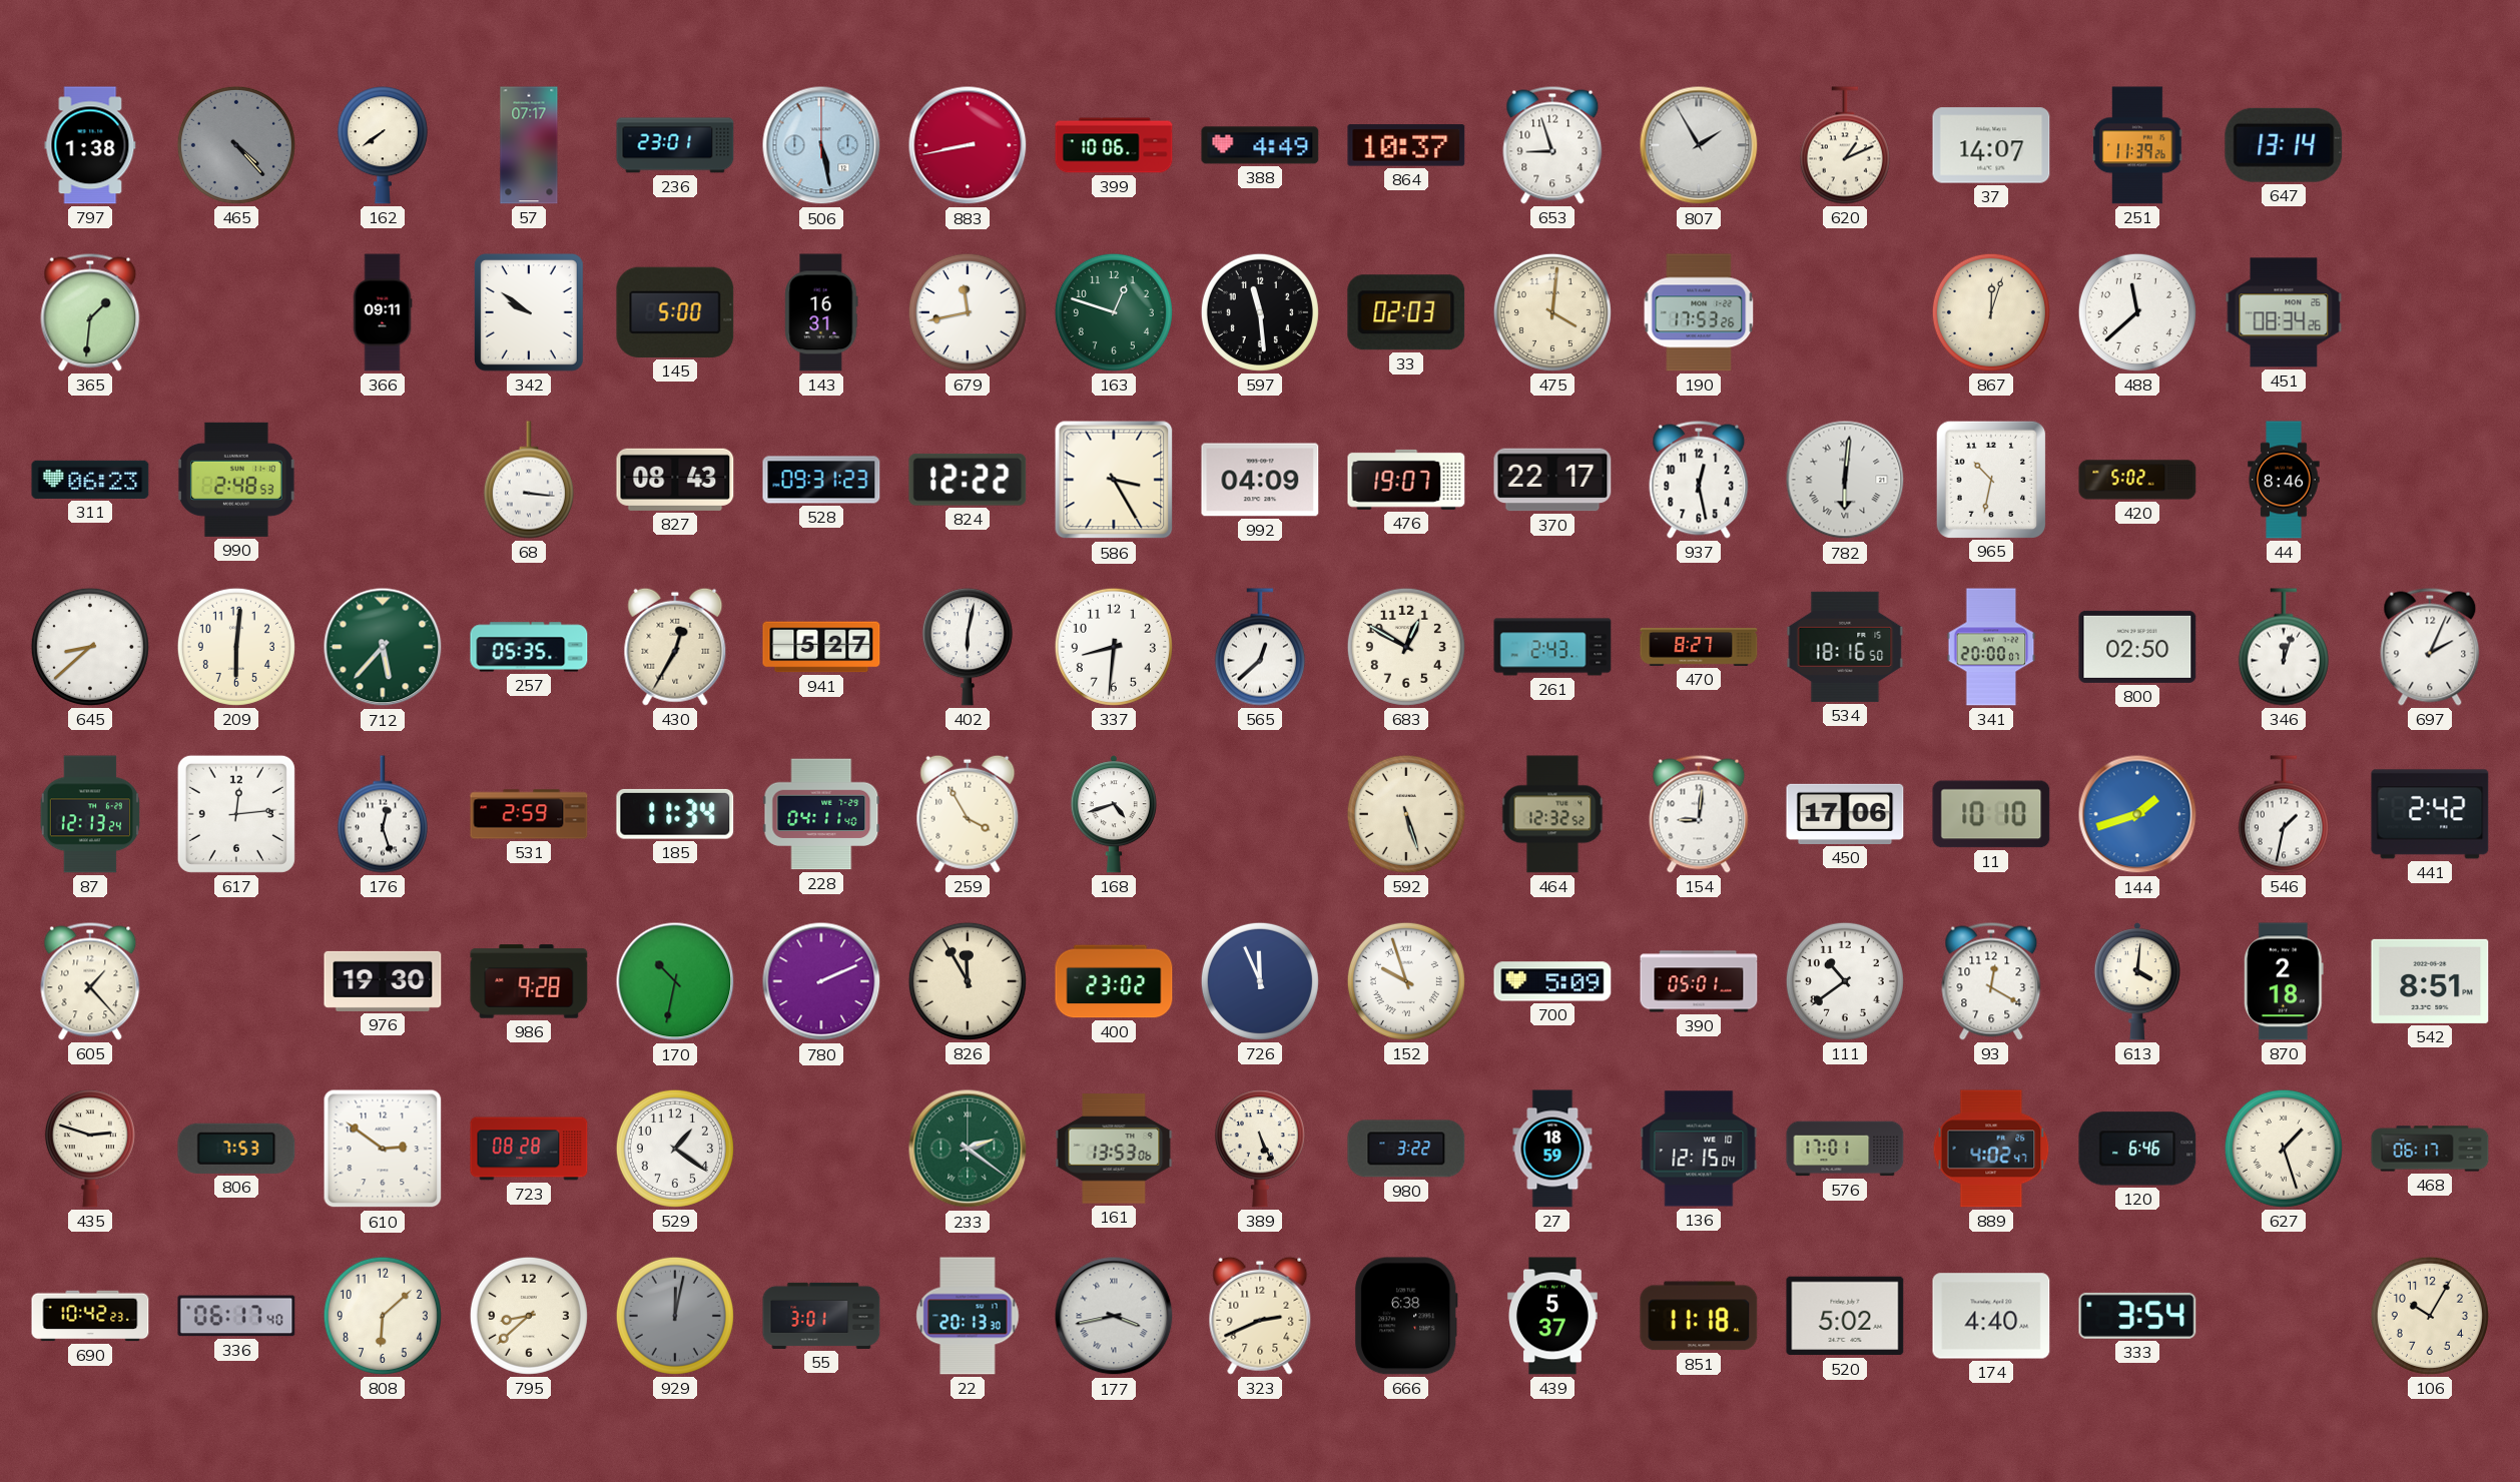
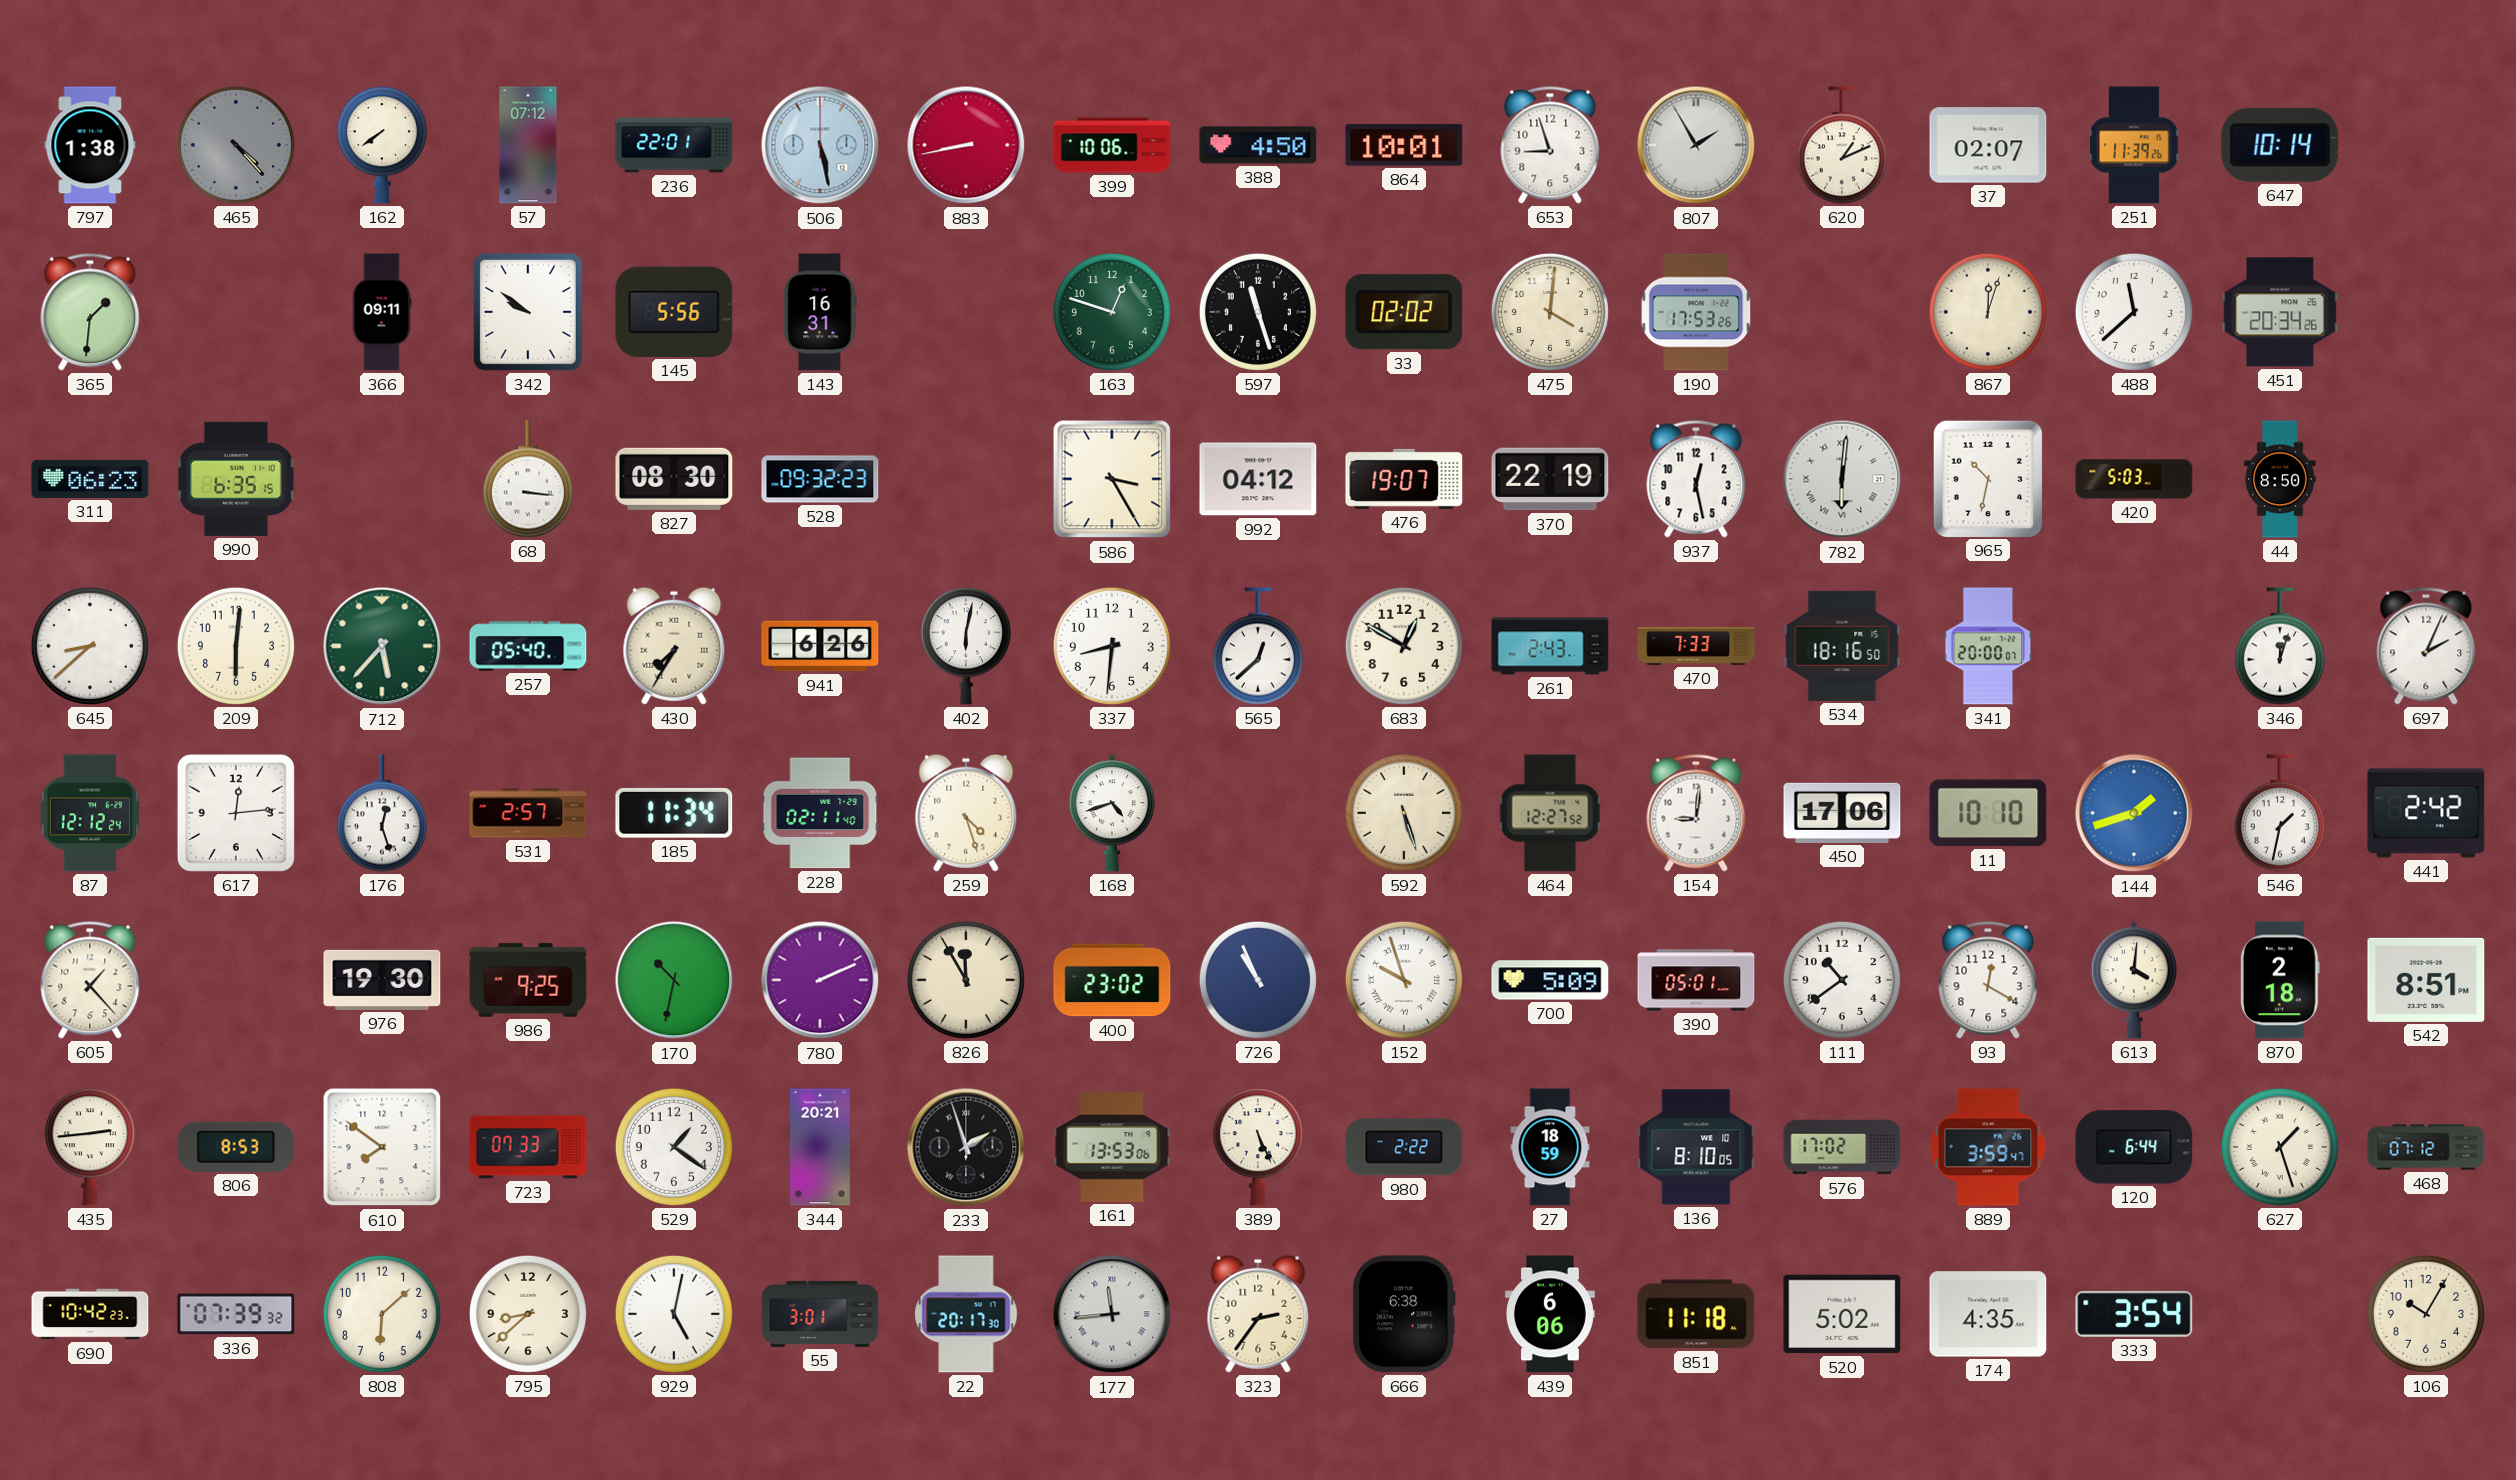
57: 07:17 -> 07:12 (528, 145)
236: 23:01 -> 22:01 (674, 145)
388: 4:49 -> 4:50 (1258, 145)
864: 10:37 -> 10:01 (1404, 145)
37: 14:07 -> 02:07 (1988, 145)
647: 13:14 -> 10:14 (2280, 145)
145: 5:00 -> 5:56 (674, 312)
679: 11:43 -> none (968, 312)
597: 11:29 -> 11:27 (1258, 312)
33: 02:03 -> 02:02 (1404, 312)
451: 08:34 -> 20:34 (2280, 312)
990: 2:48 -> 6:35 (236, 479)
827: 08:43 -> 08:30 (674, 479)
528: 09:31 -> 09:32 (820, 479)
824: 12:22 -> none (968, 480)
992: 04:09 -> 04:12 (1258, 479)
370: 22:17 -> 22:19 (1550, 479)
420: 5:02 -> 5:03 (2134, 479)
44: 8:46 -> 8:50 (2280, 479)
257: 05:35 -> 05:40 (528, 646)
430: 12:35 -> 7:35 (674, 646)
941: 5:27 -> 6:26 (820, 646)
470: 8:27 -> 7:33 (1696, 646)
800: 02:50 -> none (2137, 647)
87: 12:13 -> 12:12 (90, 813)
531: 2:59 -> 2:57 (528, 813)
228: 04:11 -> 02:11 (820, 813)
259: 3:55 -> 4:27 (966, 813)
464: 12:32 -> 12:27 (1550, 813)
986: 9:28 -> 9:25 (528, 980)
726: 11:56 -> 10:56 (1258, 980)
435: 2:48 -> 2:44 (90, 1147)
806: 7:53 -> 8:53 (236, 1147)
610: 2:51 -> 7:51 (382, 1147)
723: 08:28 -> 07:33 (528, 1147)
344: none -> 20:21 (820, 1147)
233: 2:21 -> 1:57 (966, 1147)
233 dial: green -> black (966, 1147)
980: 3:22 -> 2:22 (1404, 1147)
136: 12:15 -> 8:10 (1696, 1147)
576: 17:01 -> 17:02 (1842, 1147)
889: 4:02 -> 3:59 (1988, 1147)
120: 6:46 -> 6:44 (2134, 1147)
468: 06:17 -> 07:12 (2426, 1147)
336: 06:17 -> 07:39 (236, 1314)
929: 12:02 -> 5:02 (674, 1314)
929 dial: grey -> white (674, 1314)
22: 20:13 -> 20:17 (966, 1314)
177: 3:43 -> 11:44 (1112, 1314)
323: 2:41 -> 2:36 (1258, 1314)
439: 5:37 -> 6:06 (1550, 1314)
174: 4:40 -> 4:35 (1988, 1314)
